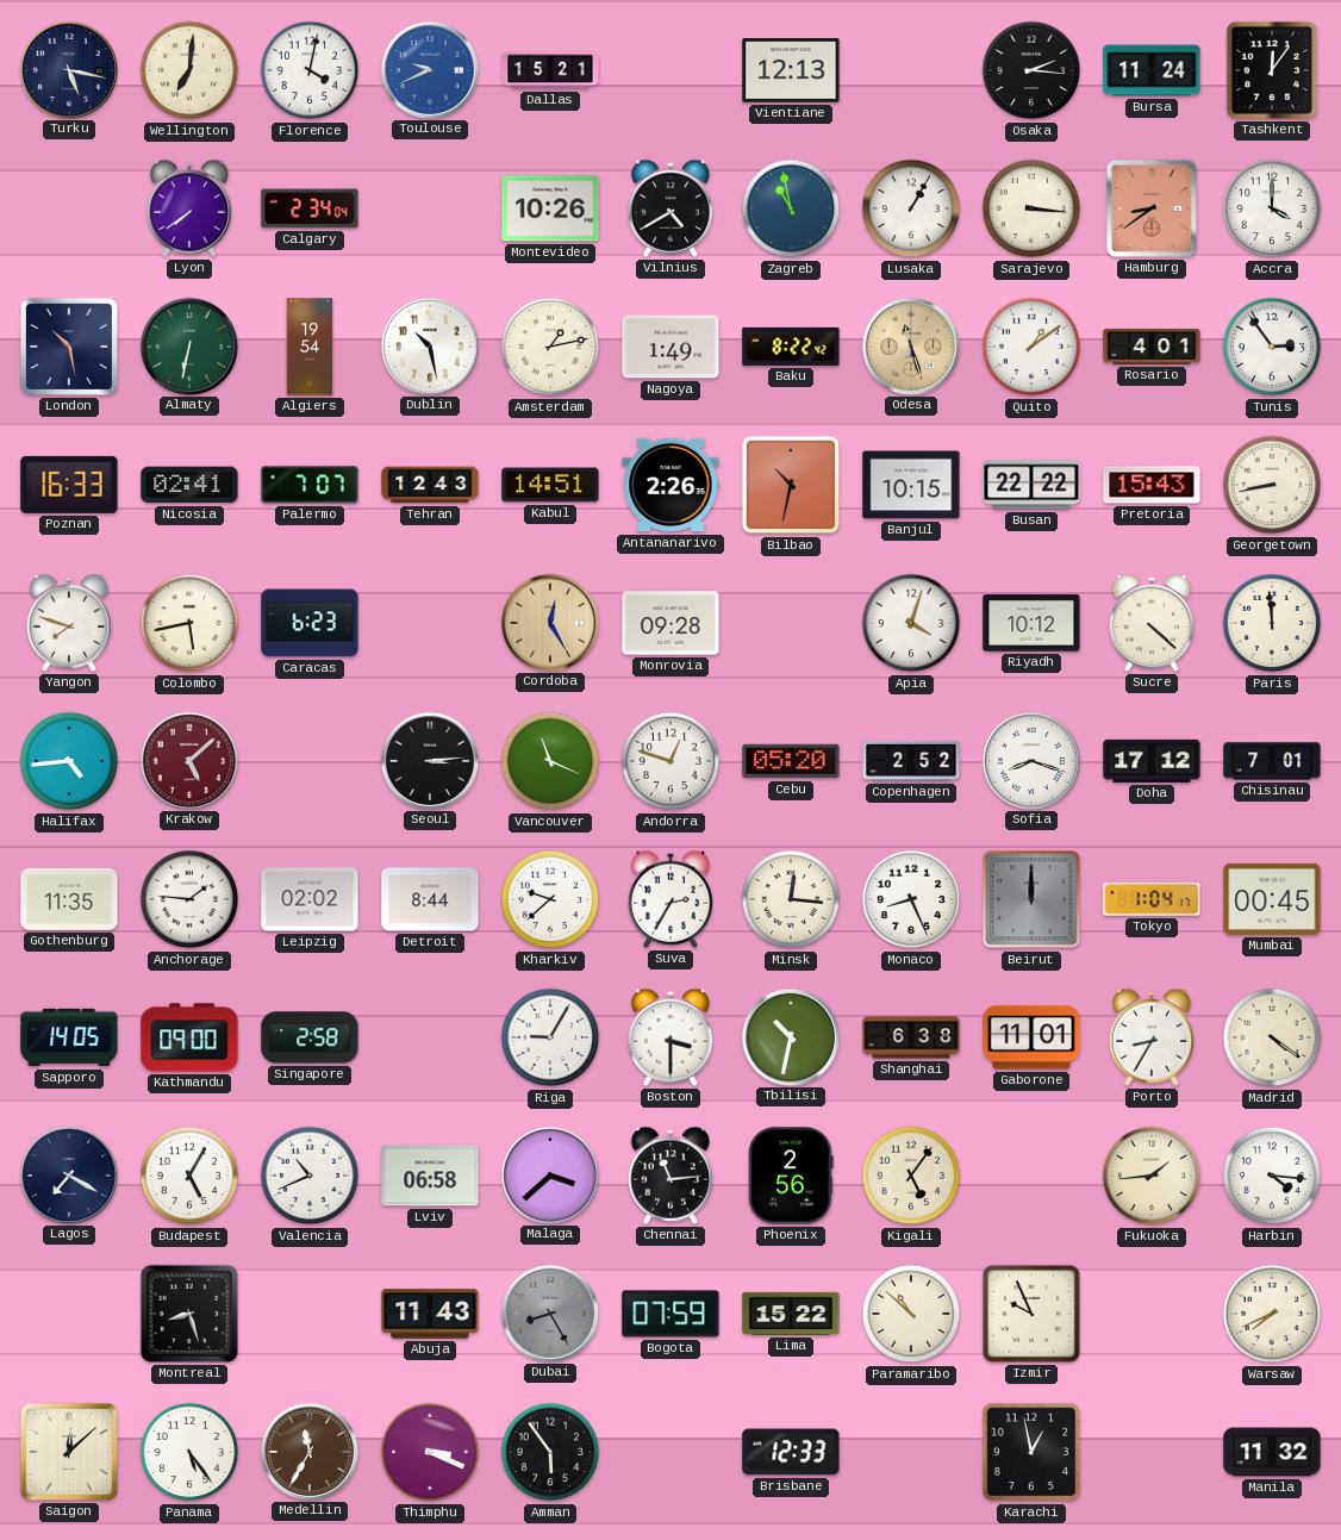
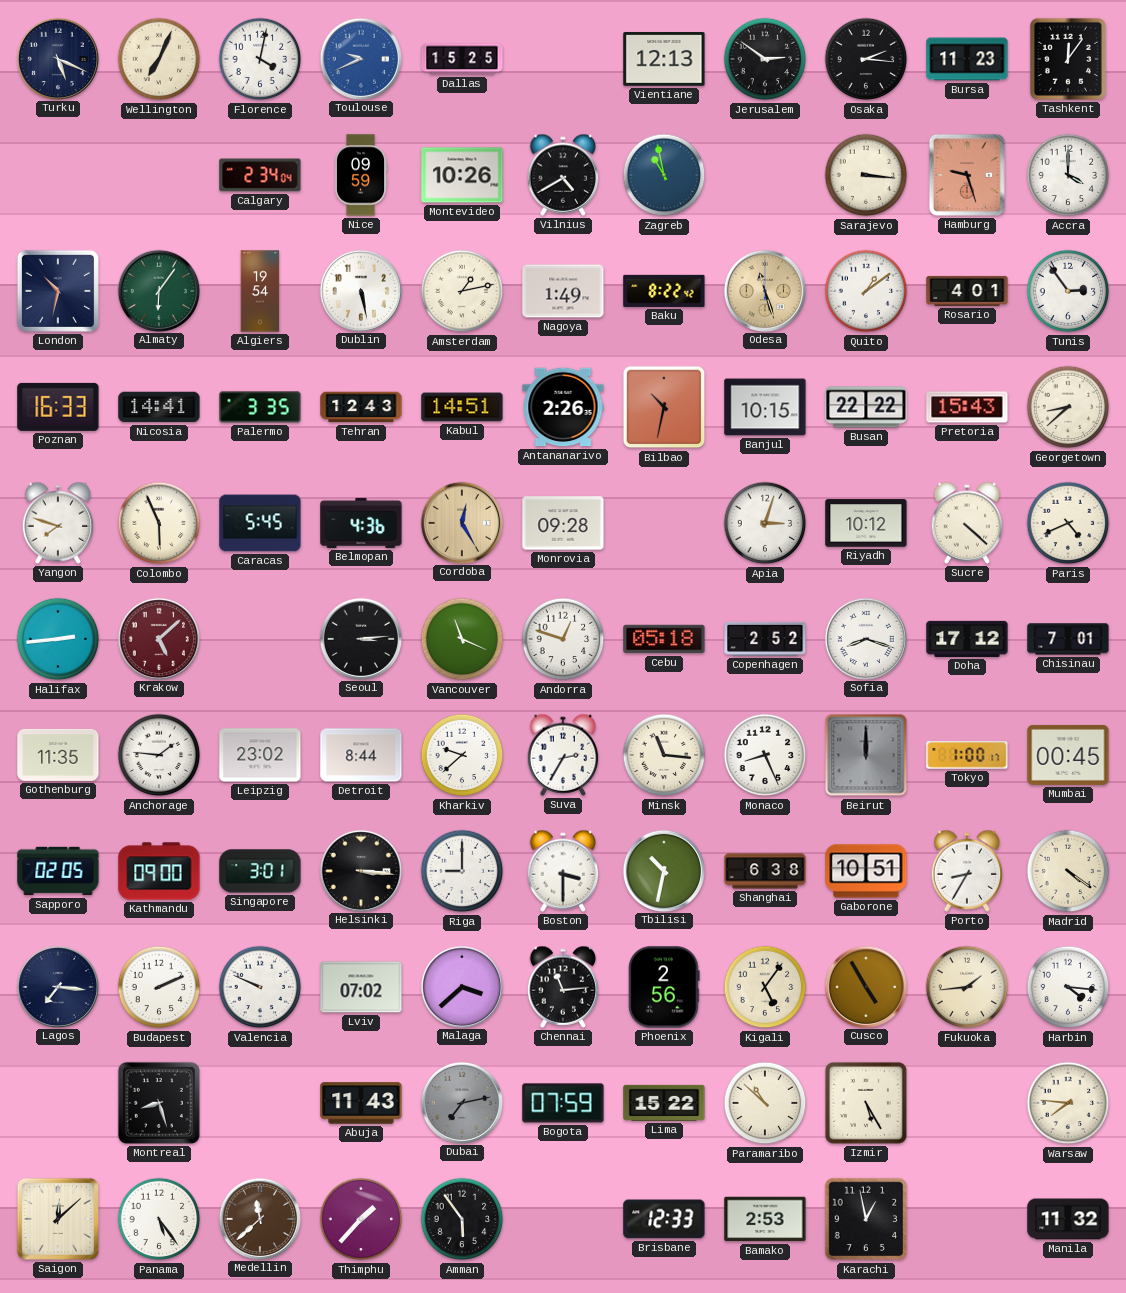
Turku: 5:17 -> 5:19 (57, 58)
Wellington: 7:01 -> 7:04 (159, 59)
Dallas: 15:21 -> 15:25 (462, 59)
Jerusalem: none -> 2:51 (765, 59)
Bursa: 11:24 -> 11:23 (967, 59)
Lyon: 7:39 -> none (189, 208)
Nice: none -> 09:59 (361, 175)
Lusaka: 1:05 -> none (911, 208)
Hamburg: 8:39 -> 9:27 (967, 175)
London: 10:28 -> 10:32 (58, 291)
Almaty: 6:32 -> 6:06 (158, 290)
Dublin: 10:28 -> 5:28 (360, 290)
Nicosia: 02:41 -> 14:41 (159, 407)
Palermo: 7:07 -> 3:35 (260, 407)
Georgetown: 8:43 -> 8:38 (1068, 407)
Colombo: 5:43 -> 5:56 (159, 523)
Caracas: 6:23 -> 5:45 (260, 523)
Belmopan: none -> 4:36 (361, 523)
Apia: 4:03 -> 3:03 (765, 523)
Paris: 11:59 -> 4:41 (1068, 523)
Halifax: 4:44 -> 2:44 (58, 639)
Cebu: 05:20 -> 05:18 (664, 639)
Leipzig: 02:02 -> 23:02 (260, 755)
Minsk: 12:16 -> 11:16 (664, 755)
Tokyo: 1:04 -> 1:00 (967, 755)
Sapporo: 14:05 -> 02:05 (58, 871)
Singapore: 2:58 -> 3:01 (260, 871)
Helsinki: none -> 3:16 (360, 870)
Riga: 9:05 -> 9:00 (462, 871)
Gaborone: 11:01 -> 10:51 (866, 871)
Lagos: 7:20 -> 7:16 (57, 986)
Budapest: 5:05 -> 2:11 (159, 987)
Valencia: 10:41 -> 9:49 (260, 987)
Lviv: 06:58 -> 07:02 (361, 987)
Cusco: none -> 4:55 (865, 986)
Dubai: 8:25 -> 7:13 (461, 1102)
Izmir: 9:56 -> 5:25 (866, 1103)
Warsaw: 7:41 -> 7:46 (1068, 1103)
Medellin: 11:35 -> 11:38 (259, 1218)
Thimphu: 3:19 -> 1:37 (361, 1219)
Bamako: none -> 2:53 (765, 1219)
